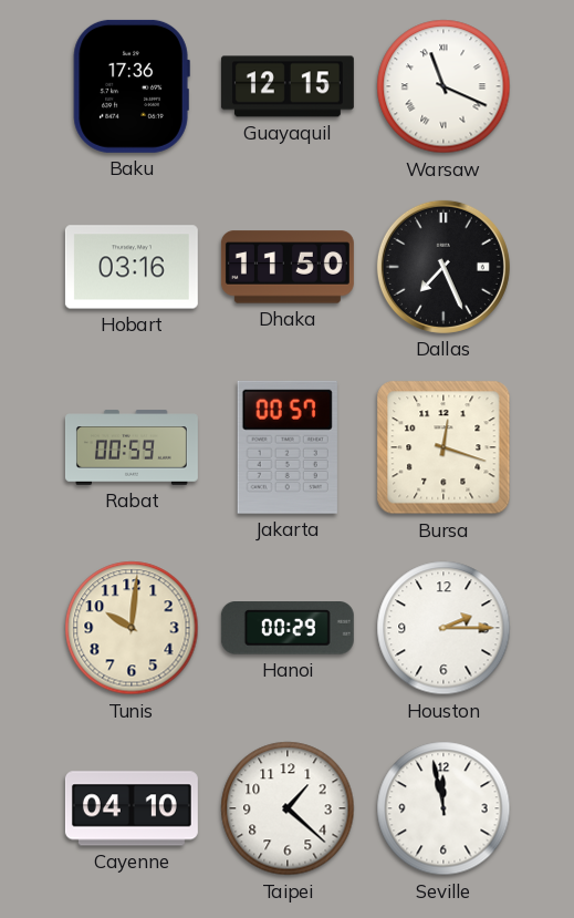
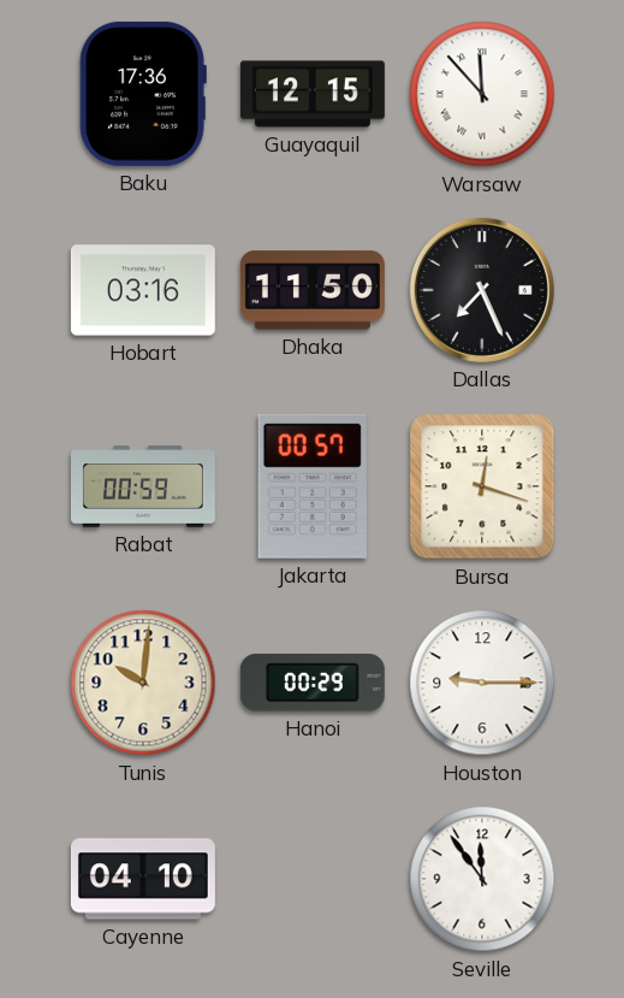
Warsaw: 11:19 -> 11:53 (482, 94)
Houston: 2:15 -> 9:15 (482, 683)
Taipei: 1:22 -> none (288, 808)
Seville: 11:58 -> 11:54 (482, 879)
